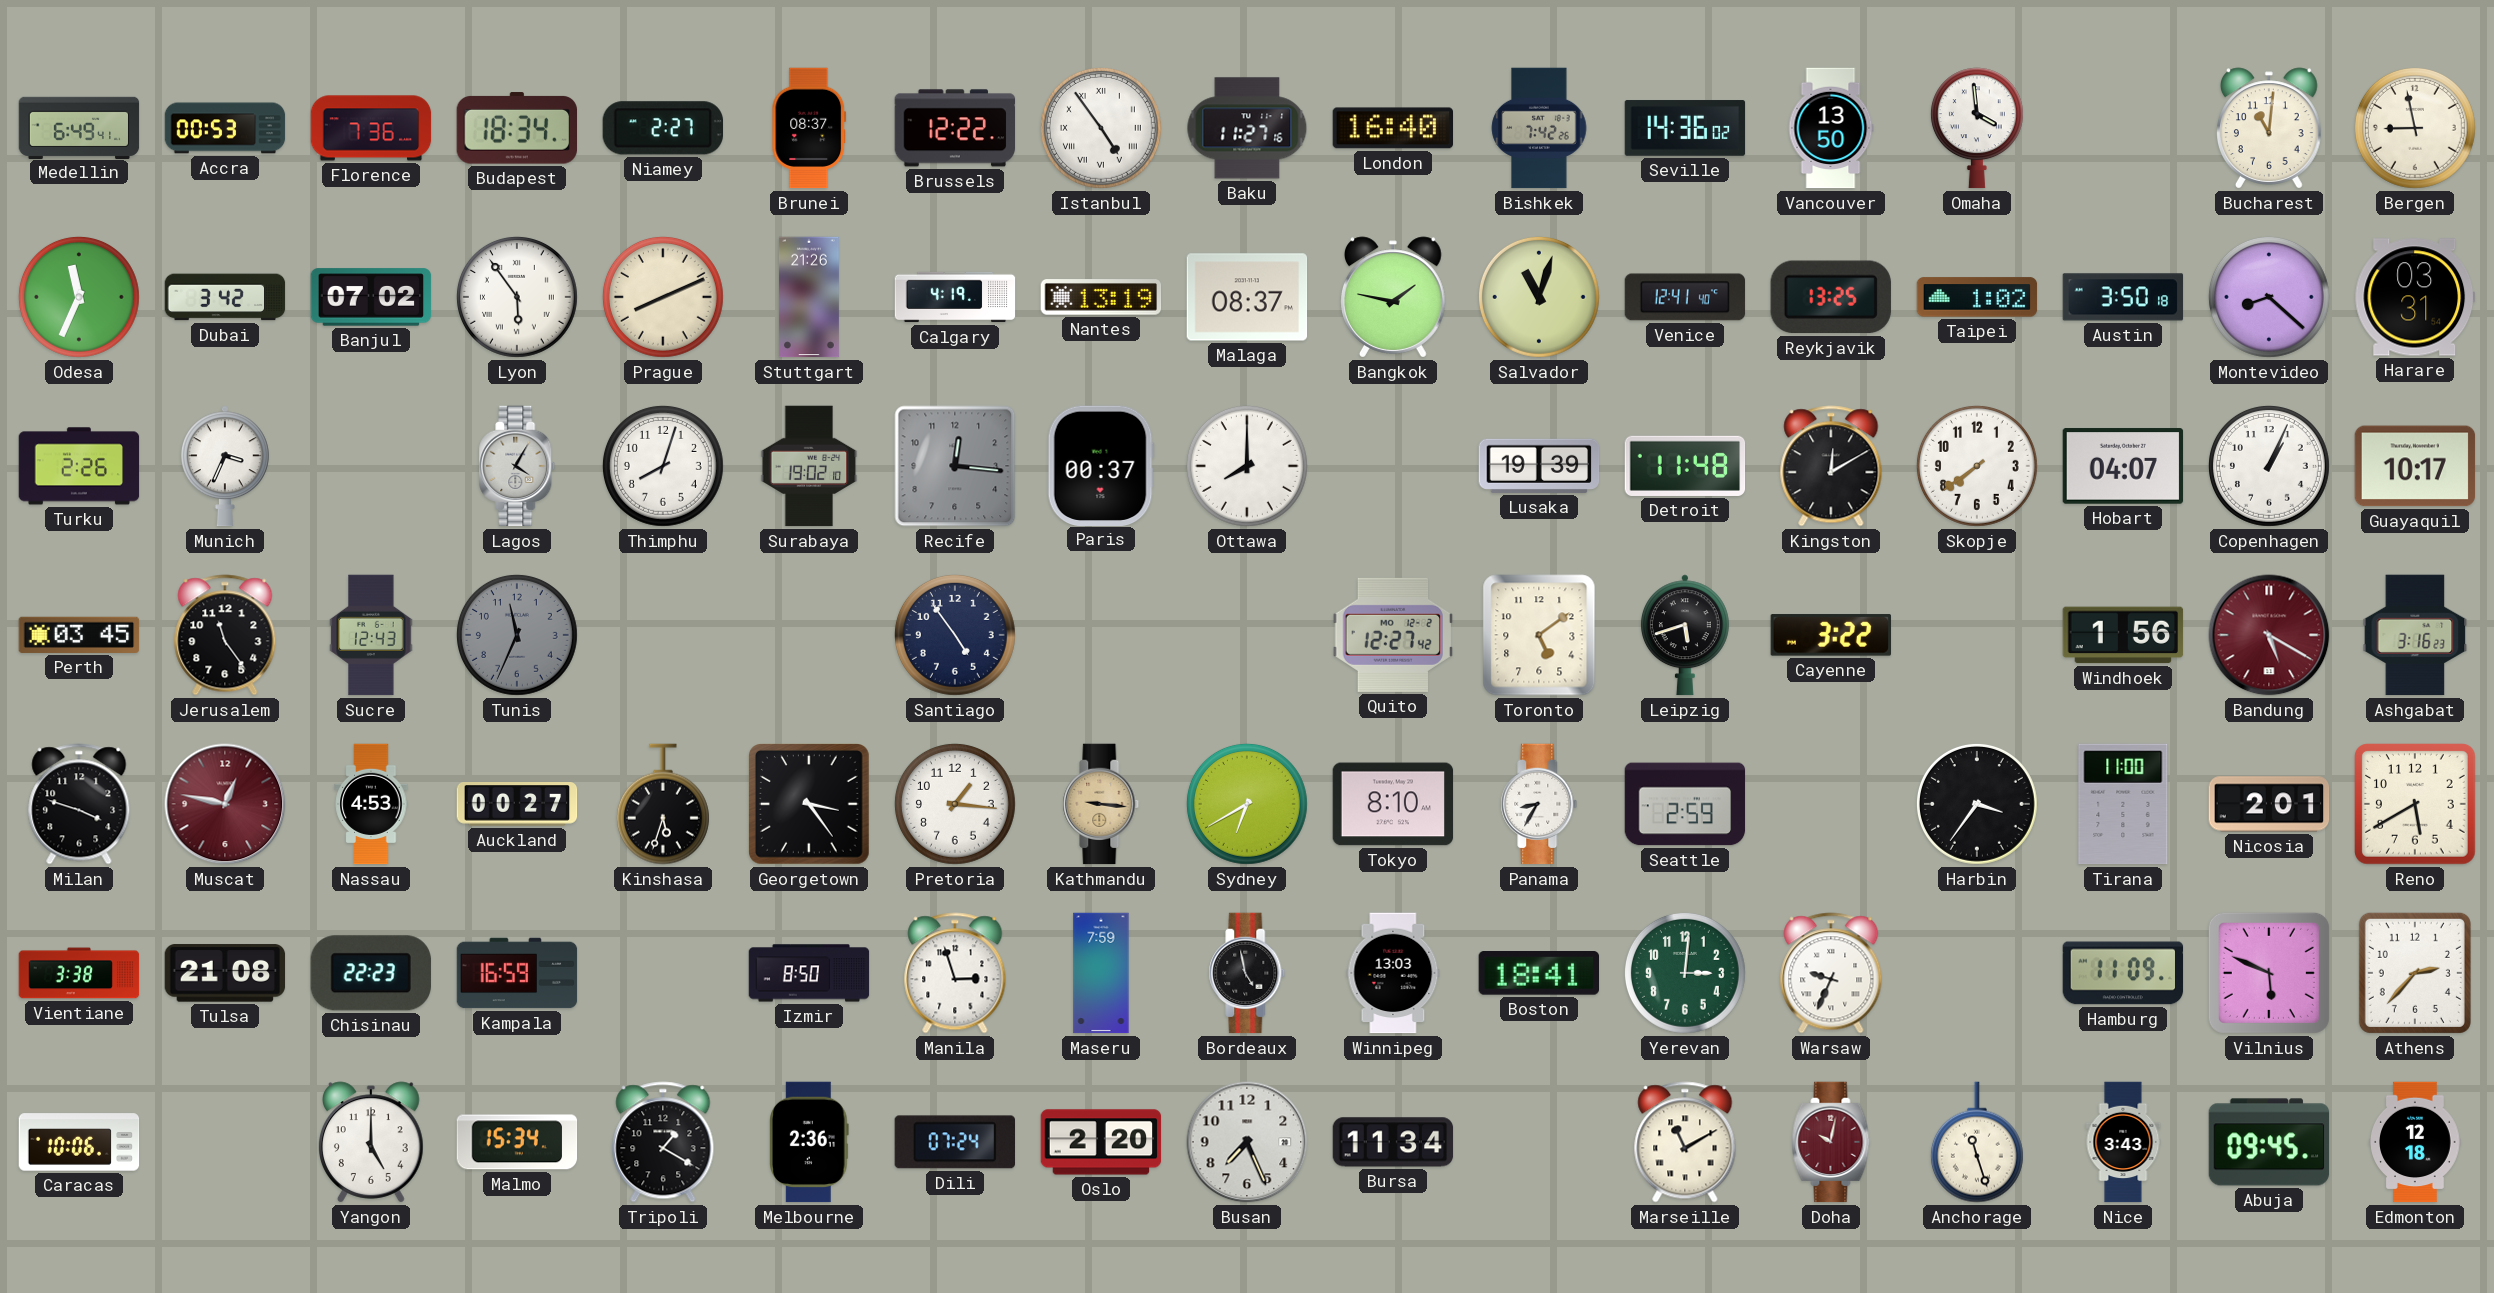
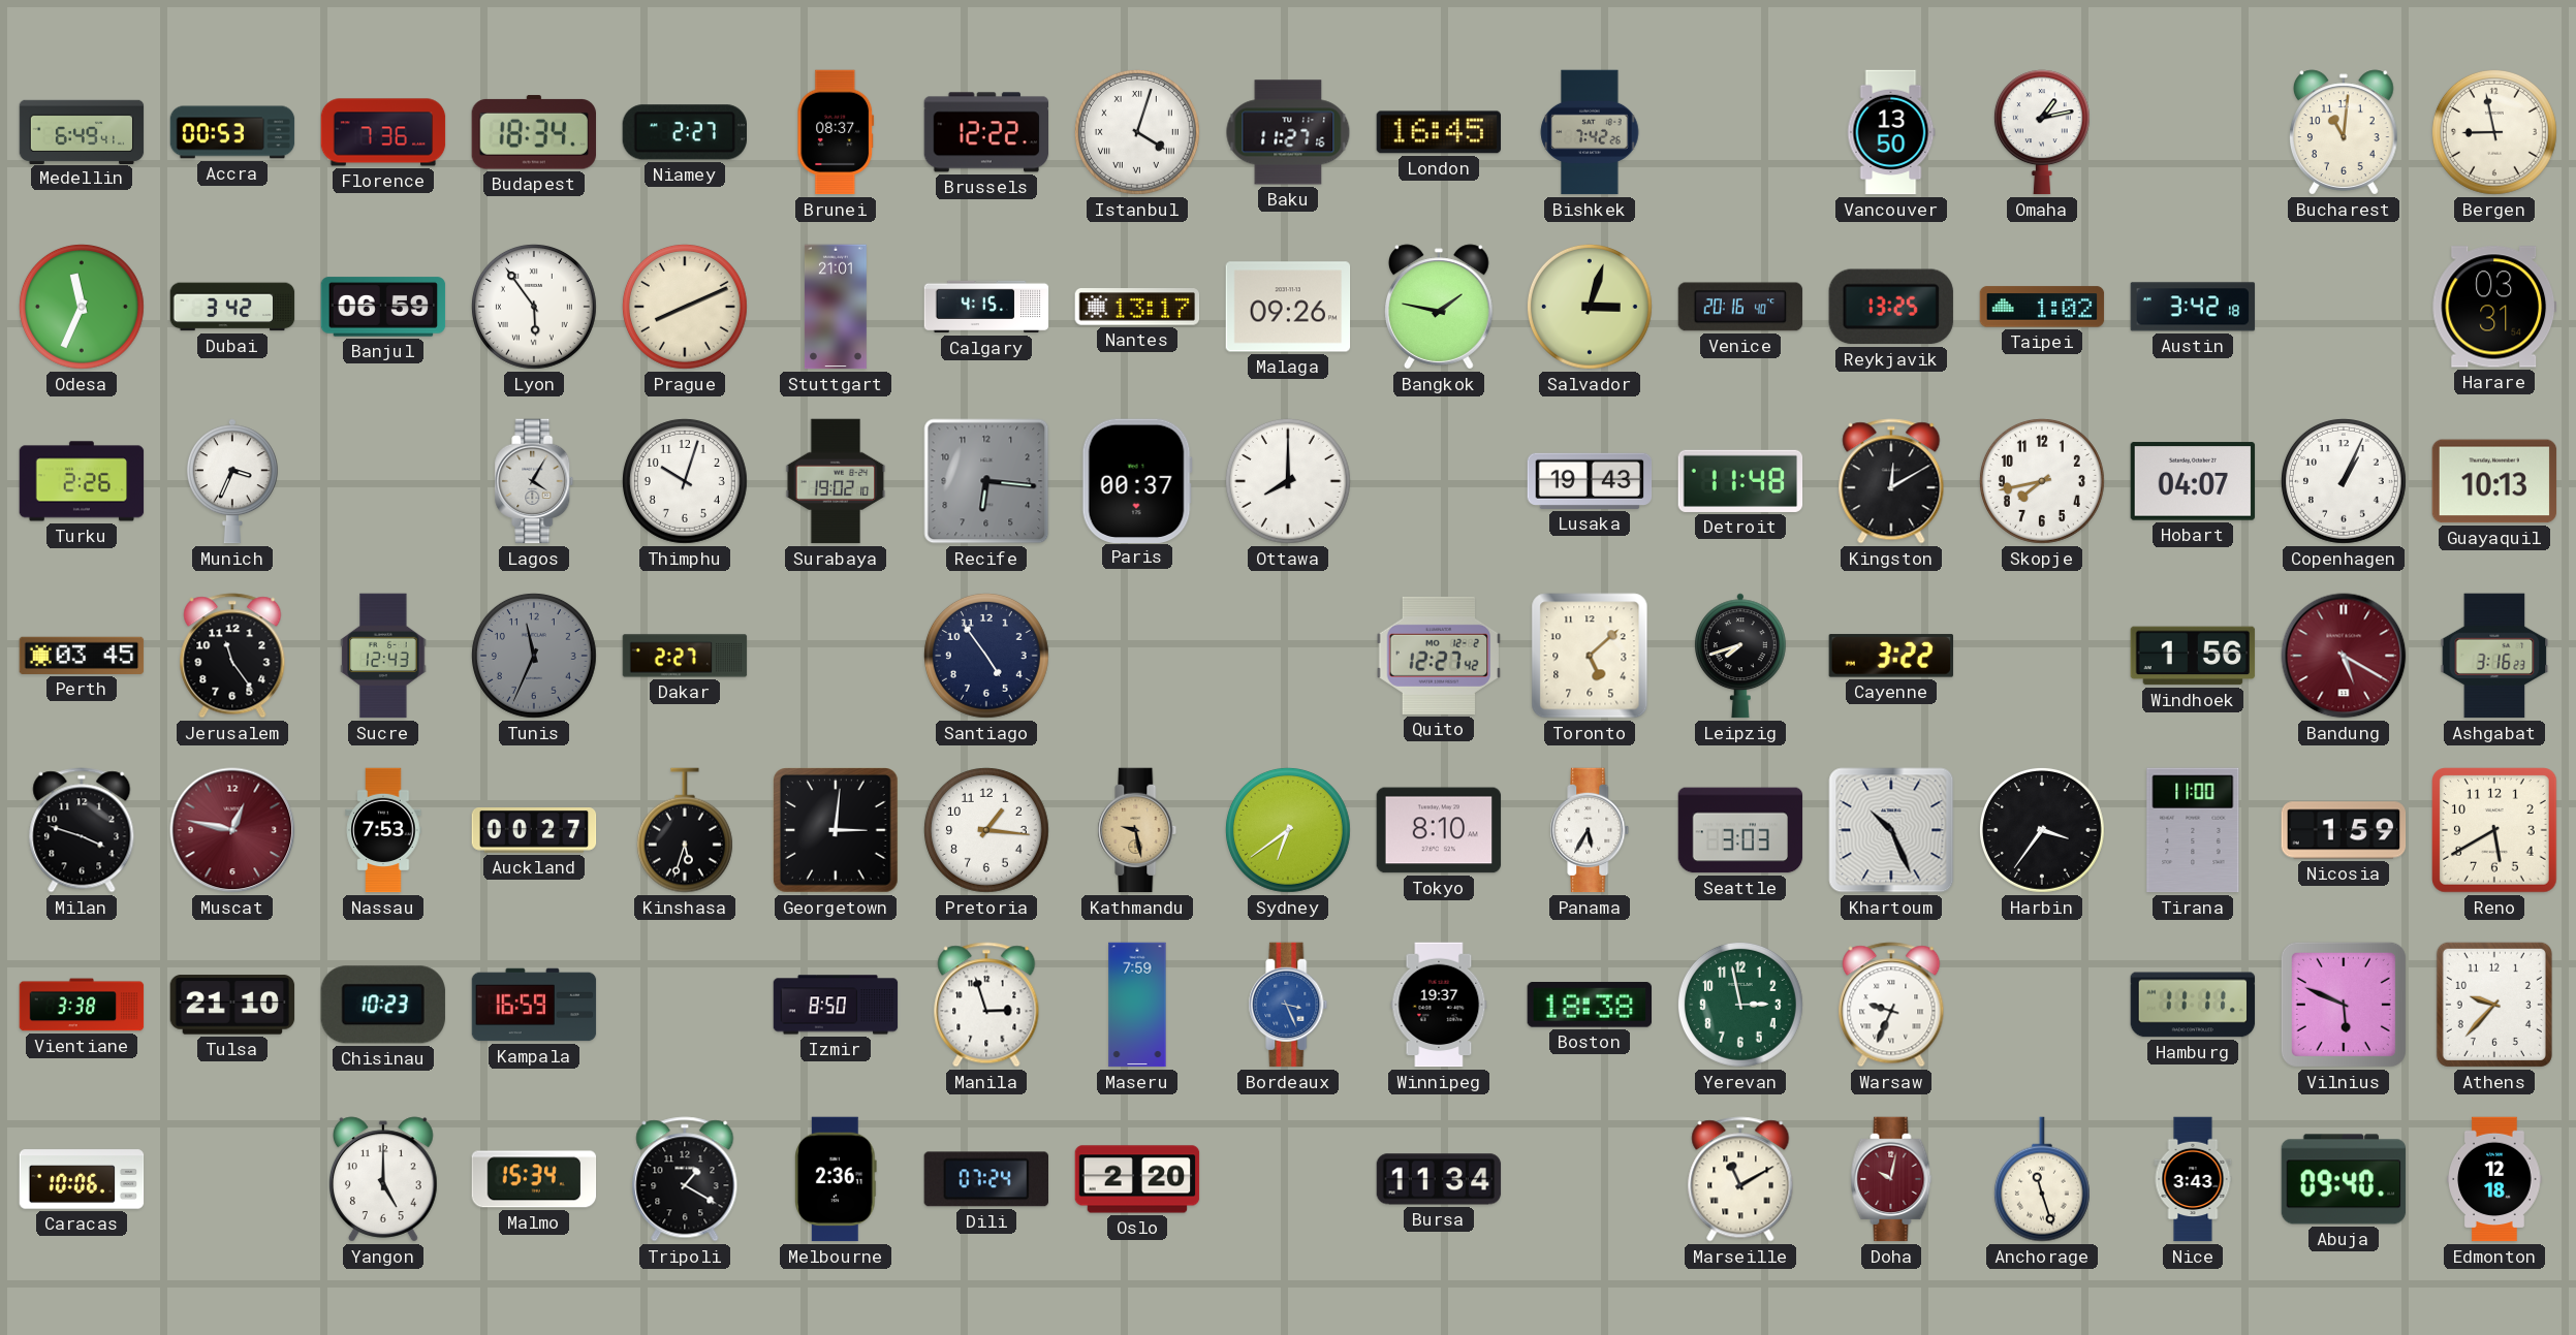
Istanbul: 4:54 -> 4:03 (1137, 132)
London: 16:40 -> 16:45 (1438, 132)
Seville: 14:36 -> none (1685, 128)
Omaha: 3:59 -> 1:13 (2042, 132)
Banjul: 07:02 -> 06:59 (383, 307)
Stuttgart: 21:26 -> 21:01 (836, 307)
Calgary: 4:19 -> 4:15 (986, 307)
Nantes: 13:19 -> 13:17 (1137, 307)
Malaga: 08:37 -> 09:26 (1288, 307)
Salvador: 11:03 -> 3:03 (1590, 307)
Venice: 12:41 -> 20:16 (1740, 307)
Austin: 3:50 -> 3:42 (2193, 307)
Montevideo: 8:22 -> none (2269, 297)
Thimphu: 8:03 -> 10:03 (685, 481)
Recife: 12:16 -> 6:16 (986, 481)
Lusaka: 19:39 -> 19:43 (1590, 481)
Skopje: 7:39 -> 7:43 (2042, 481)
Guayaquil: 10:17 -> 10:13 (2494, 481)
Dakar: none -> 2:27 (685, 656)
Toronto: 5:09 -> 5:08 (1590, 656)
Leipzig: 5:42 -> 7:42 (1740, 656)
Nassau: 4:53 -> 7:53 (383, 830)
Georgetown: 3:24 -> 3:01 (837, 831)
Kathmandu: 9:16 -> 9:28 (1137, 830)
Sydney: 6:40 -> 6:39 (1288, 830)
Panama: 8:35 -> 5:35 (1590, 830)
Seattle: 2:59 -> 3:03 (1740, 830)
Khartoum: none -> 10:26 (1891, 830)
Nicosia: 2:01 -> 1:59 (2344, 830)
Tulsa: 21:08 -> 21:10 (232, 1005)
Chisinau: 22:23 -> 10:23 (383, 1005)
Bordeaux: 4:58 -> 3:26 (1288, 1005)
Bordeaux dial: black -> blue (1288, 1005)
Winnipeg: 13:03 -> 19:37 (1439, 1005)
Boston: 18:41 -> 18:38 (1589, 1006)
Yerevan: 3:01 -> 2:58 (1740, 1005)
Hamburg: 11:09 -> 11:11 (2193, 1005)
Athens: 2:37 -> 9:37 (2494, 1005)
Busan: 7:26 -> none (1247, 1142)
Abuja: 09:45 -> 09:40 (2344, 1179)
